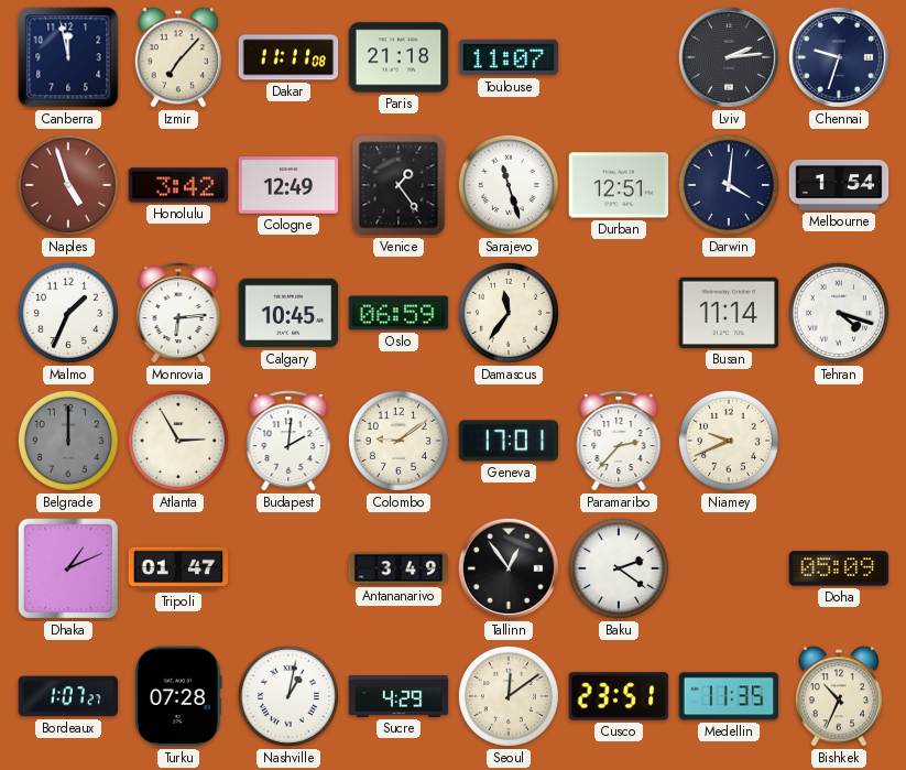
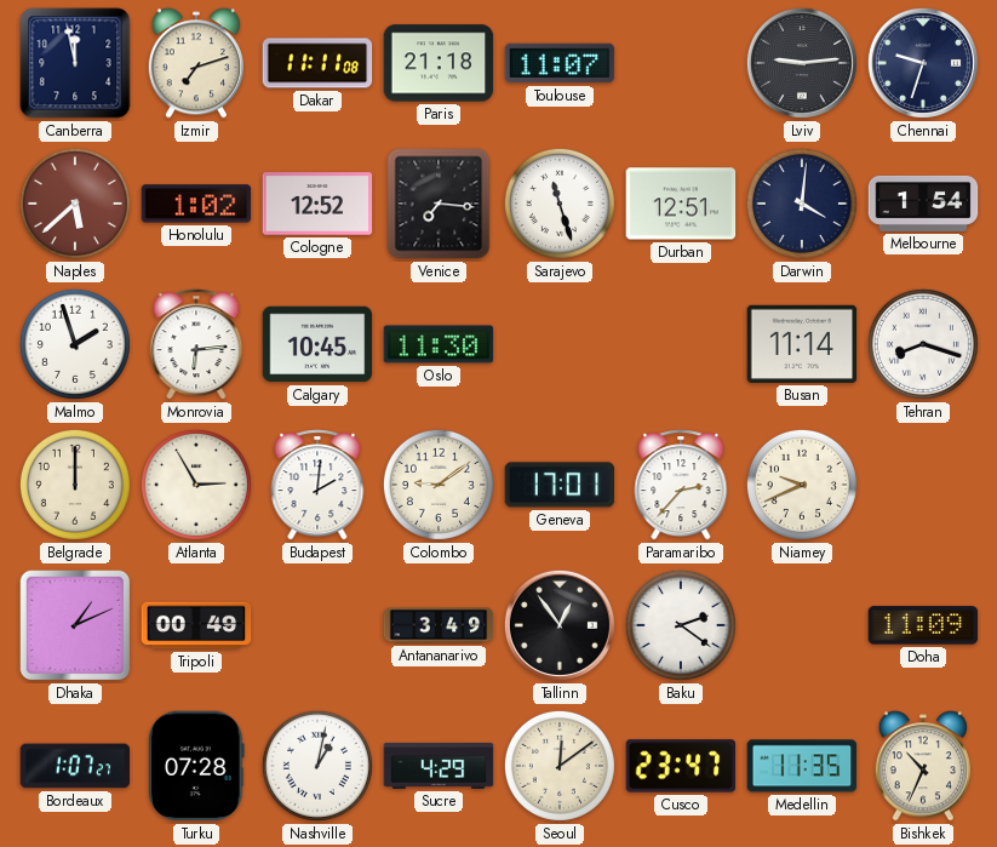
Izmir: 7:07 -> 7:12 (195, 63)
Lviv: 2:14 -> 9:14 (802, 63)
Naples: 4:57 -> 5:38 (75, 204)
Honolulu: 3:42 -> 1:02 (196, 204)
Cologne: 12:49 -> 12:52 (317, 204)
Venice: 1:24 -> 7:16 (439, 204)
Malmo: 1:34 -> 1:57 (75, 344)
Oslo: 06:59 -> 11:30 (439, 344)
Damascus: 11:36 -> none (509, 313)
Tehran: 4:18 -> 8:18 (923, 344)
Belgrade dial: grey -> cream (75, 485)
Tripoli: 01:47 -> 00:49 (196, 625)
Doha: 05:09 -> 11:09 (923, 625)
Cusco: 23:51 -> 23:47 (681, 766)
